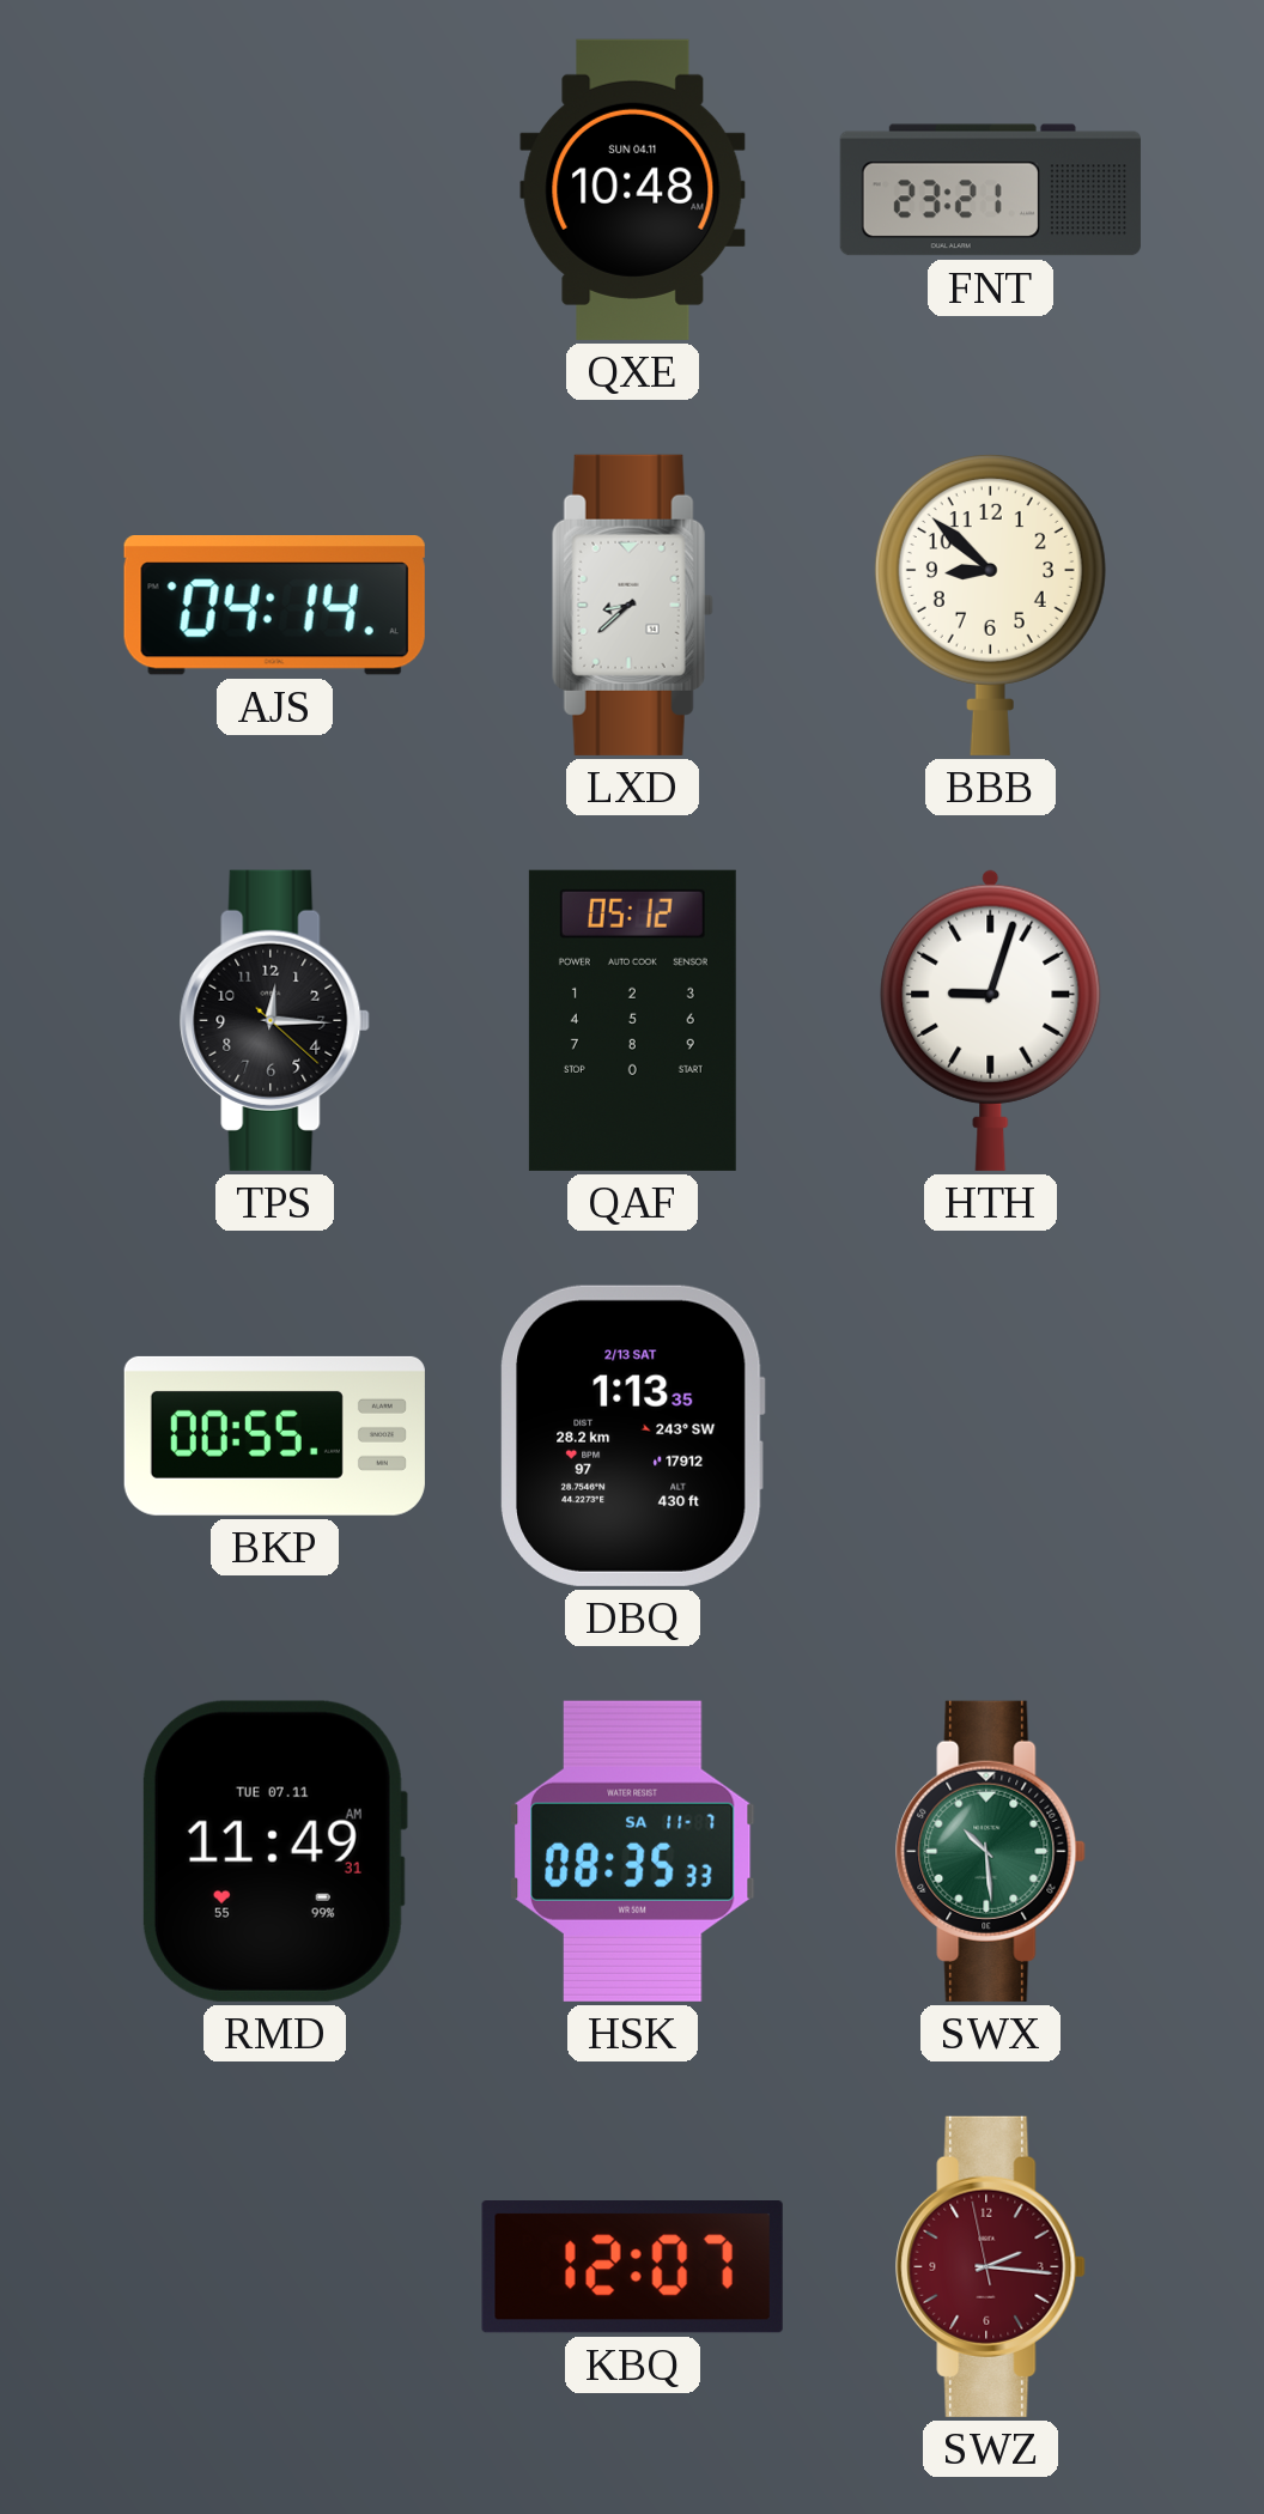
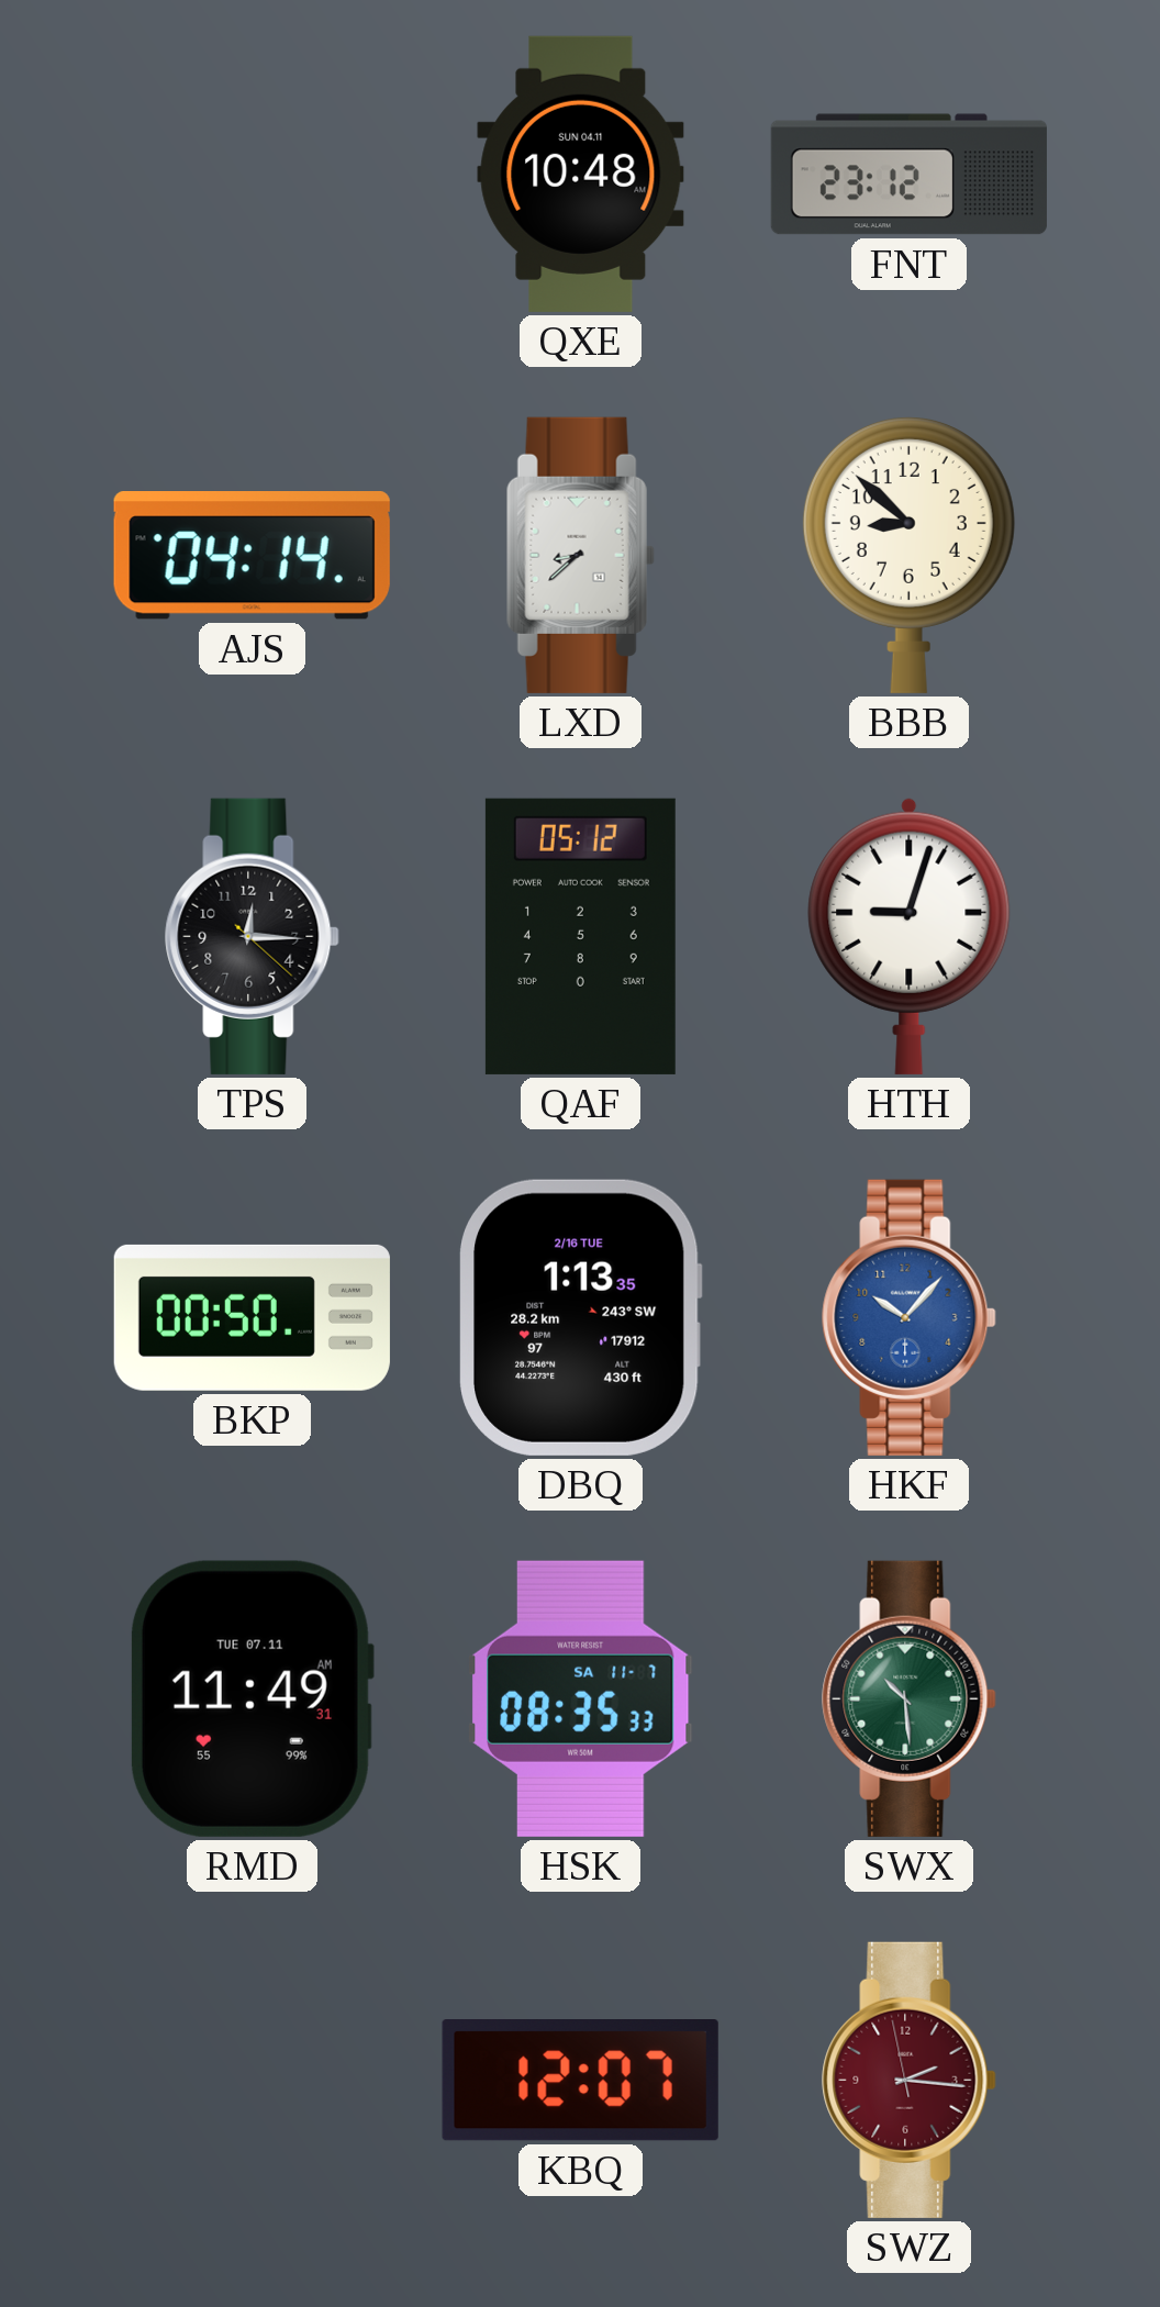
FNT: 23:21 -> 23:12 (908, 175)
BKP: 00:55 -> 00:50 (252, 1317)
DBQ date: 2/13 SAT -> 2/16 TUE (581, 1317)
HKF: none -> 10:07 (910, 1317)
